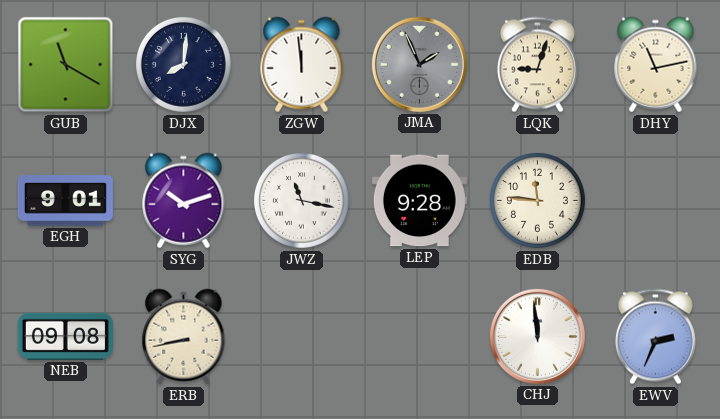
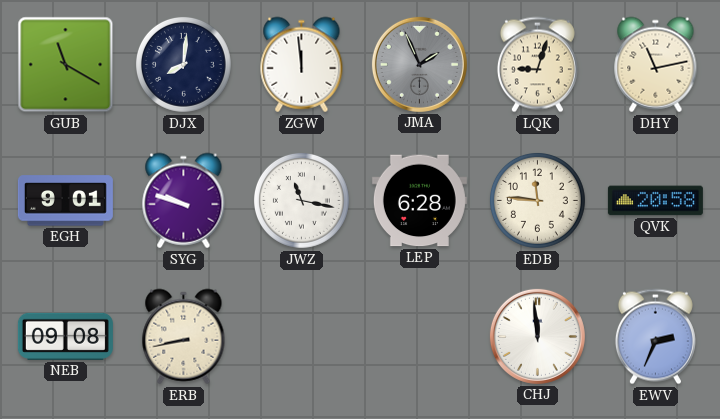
SYG: 10:12 -> 9:48 (184, 201)
LEP: 9:28 -> 6:28 (419, 201)
QVK: none -> 20:58 (655, 201)
